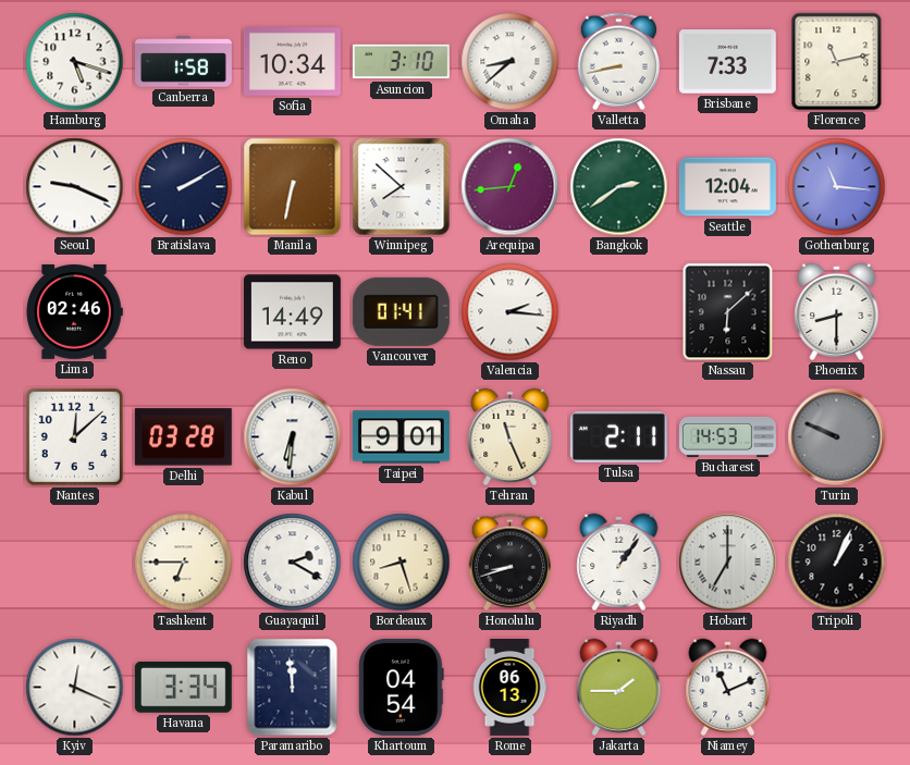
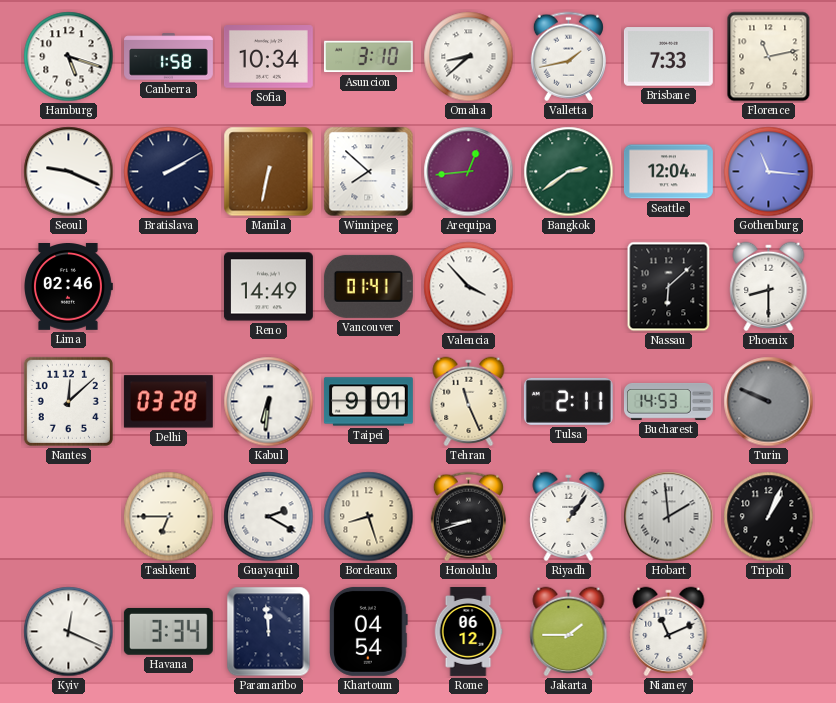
Valletta: 8:43 -> 1:43 (568, 57)
Valencia: 2:16 -> 3:53 (469, 287)
Hobart: 7:00 -> 1:59 (669, 517)
Rome: 06:13 -> 06:12 (468, 632)
